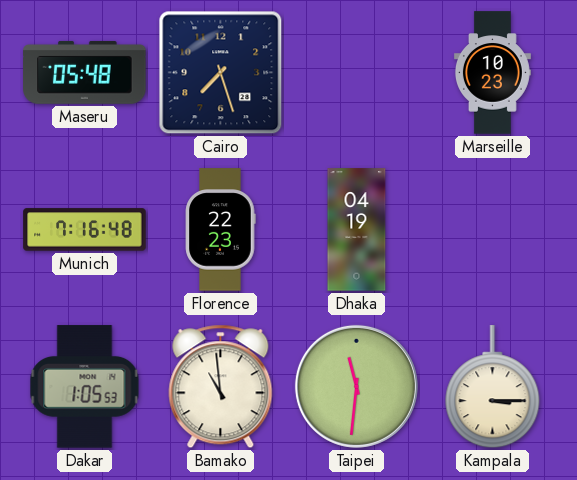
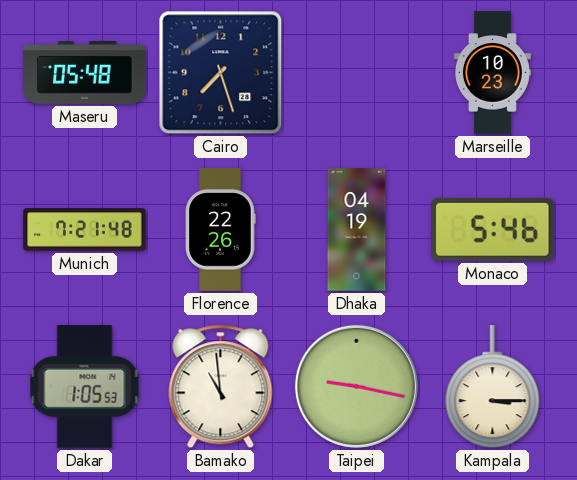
Munich: 7:16 -> 7:21 (85, 230)
Florence: 22:23 -> 22:26 (221, 230)
Monaco: none -> 5:46 (493, 229)
Taipei: 11:31 -> 9:17 (356, 386)
